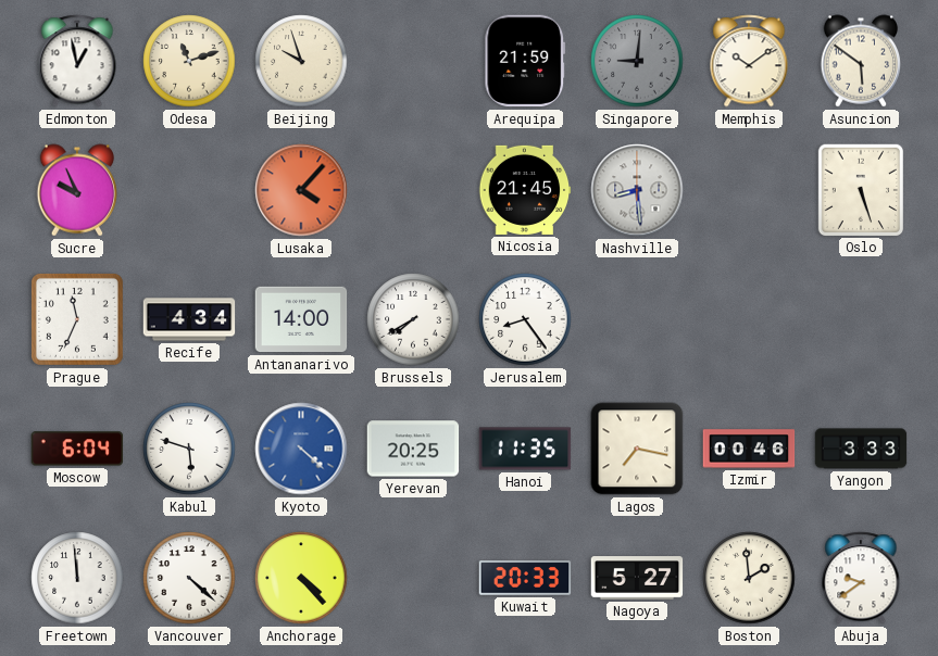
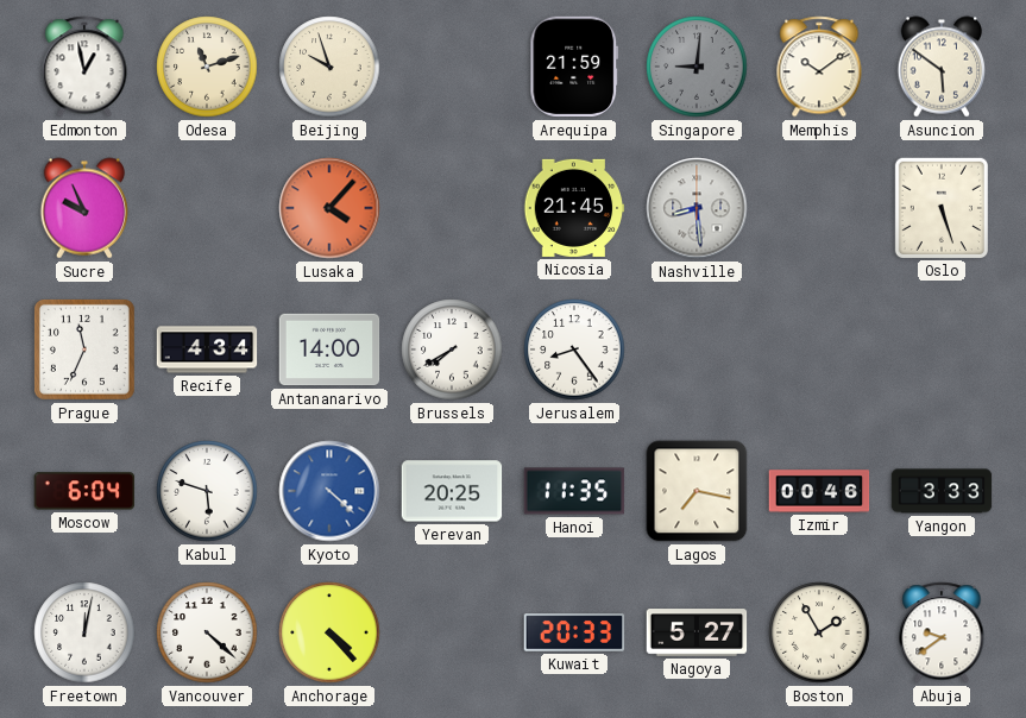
Freetown: 11:59 -> 12:02 (84, 632)
Boston: 1:59 -> 1:55 (819, 632)
